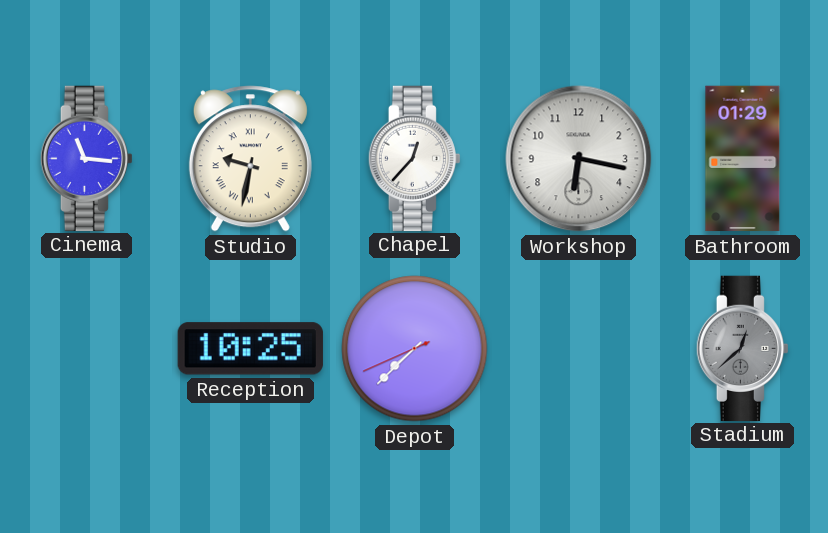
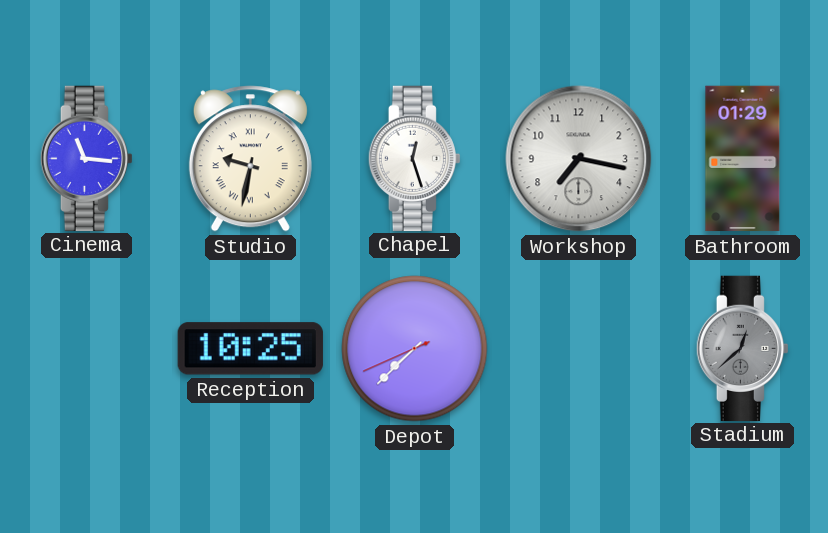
Chapel: 12:37 -> 12:27 (414, 158)
Workshop: 6:17 -> 7:17 (579, 159)
